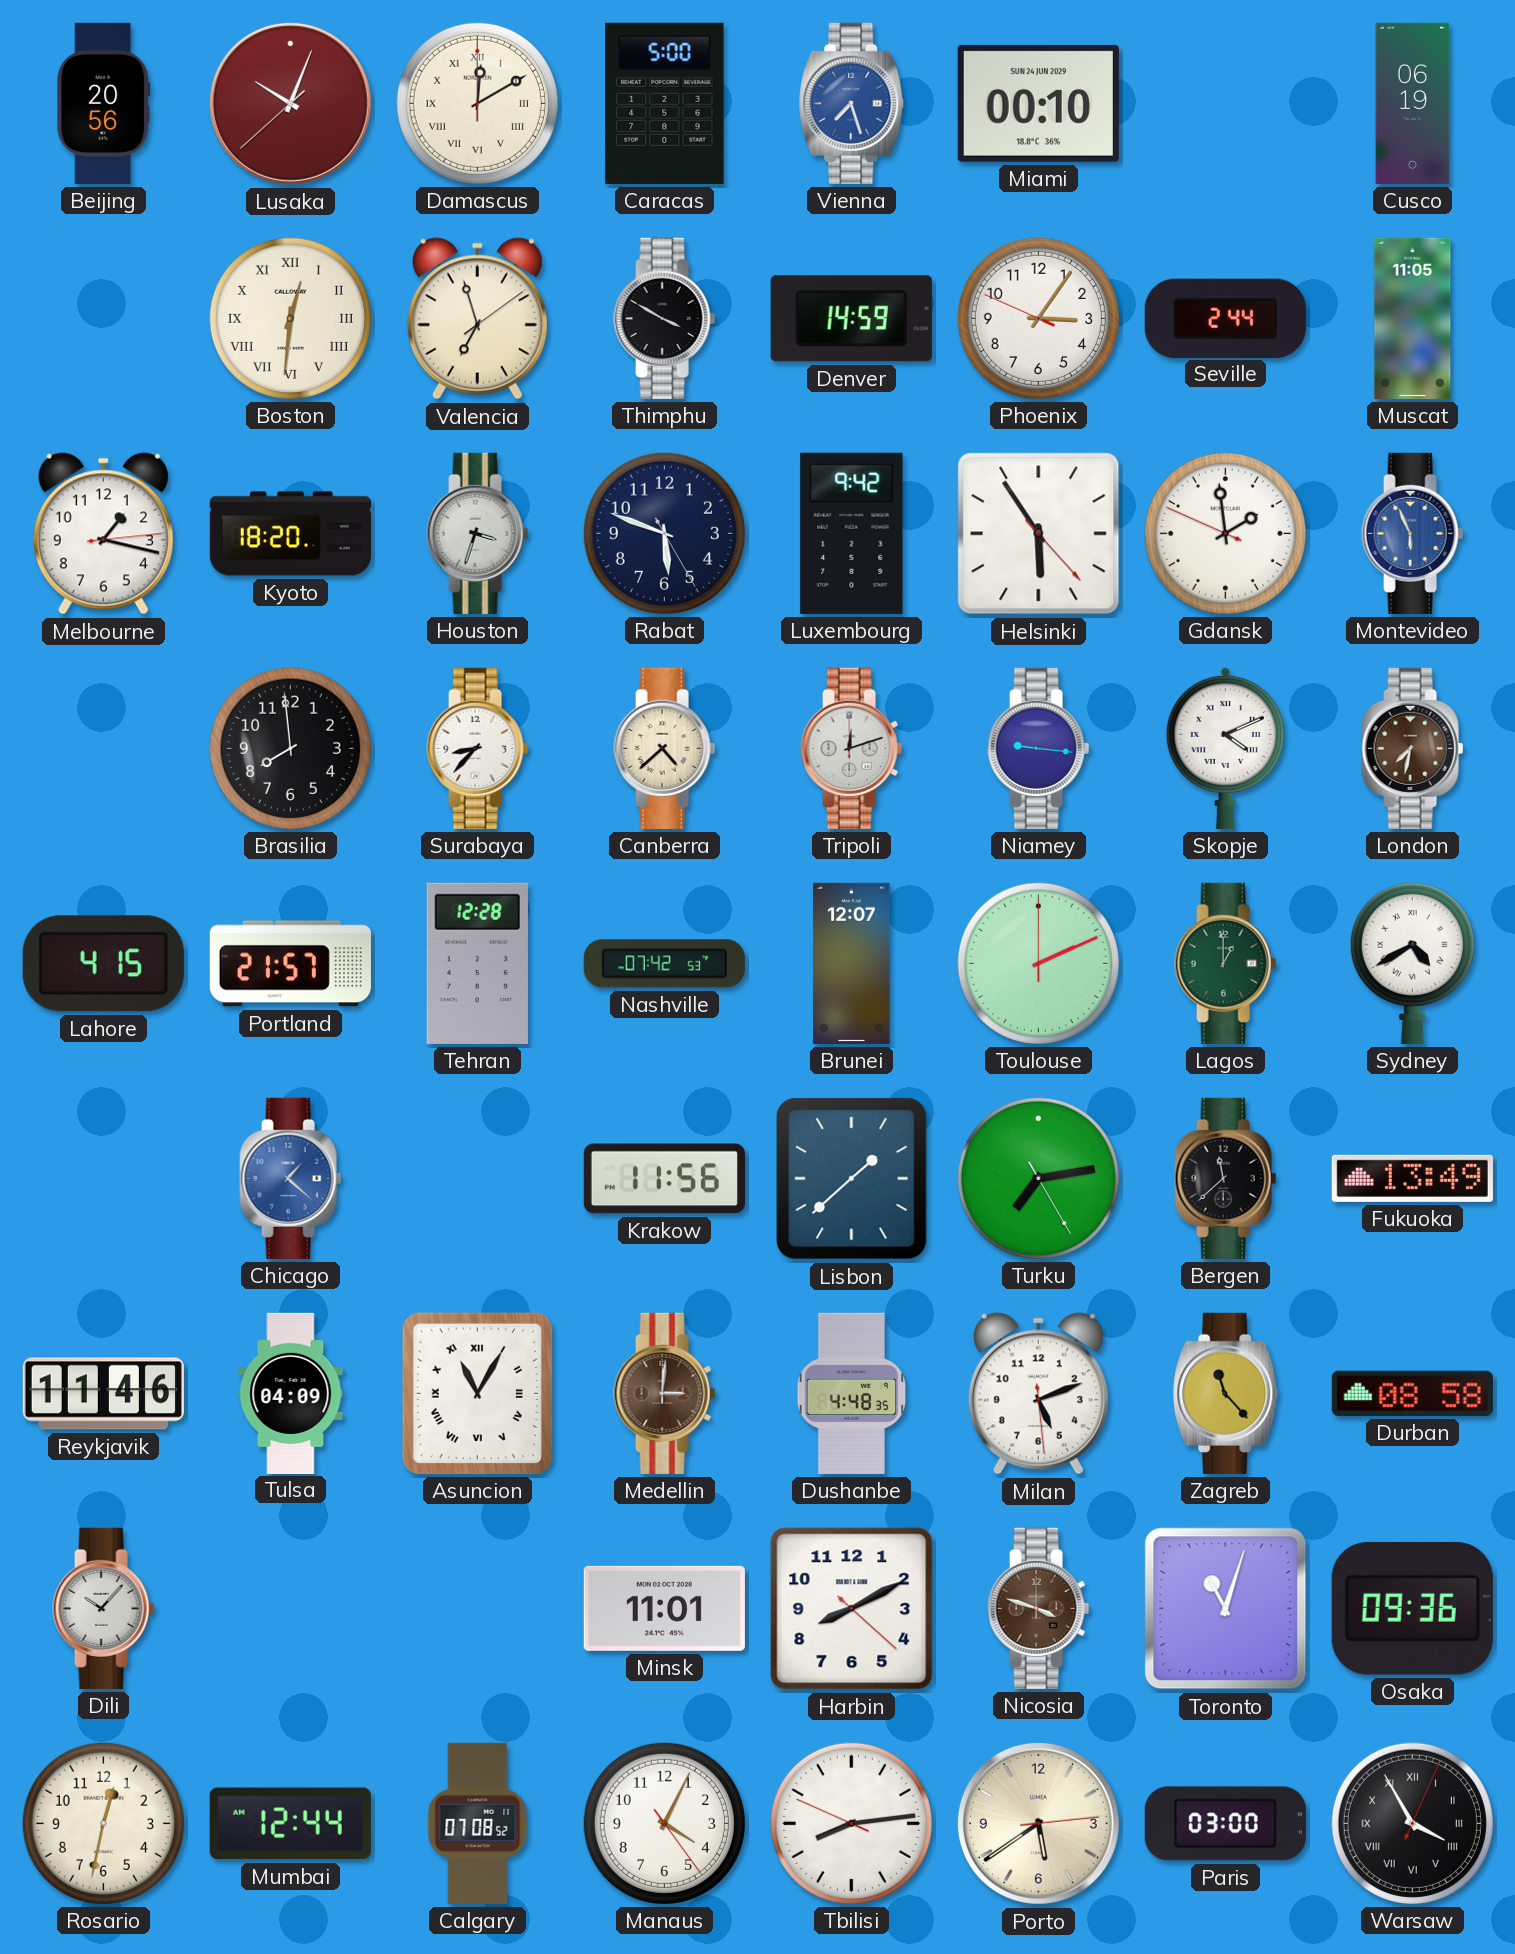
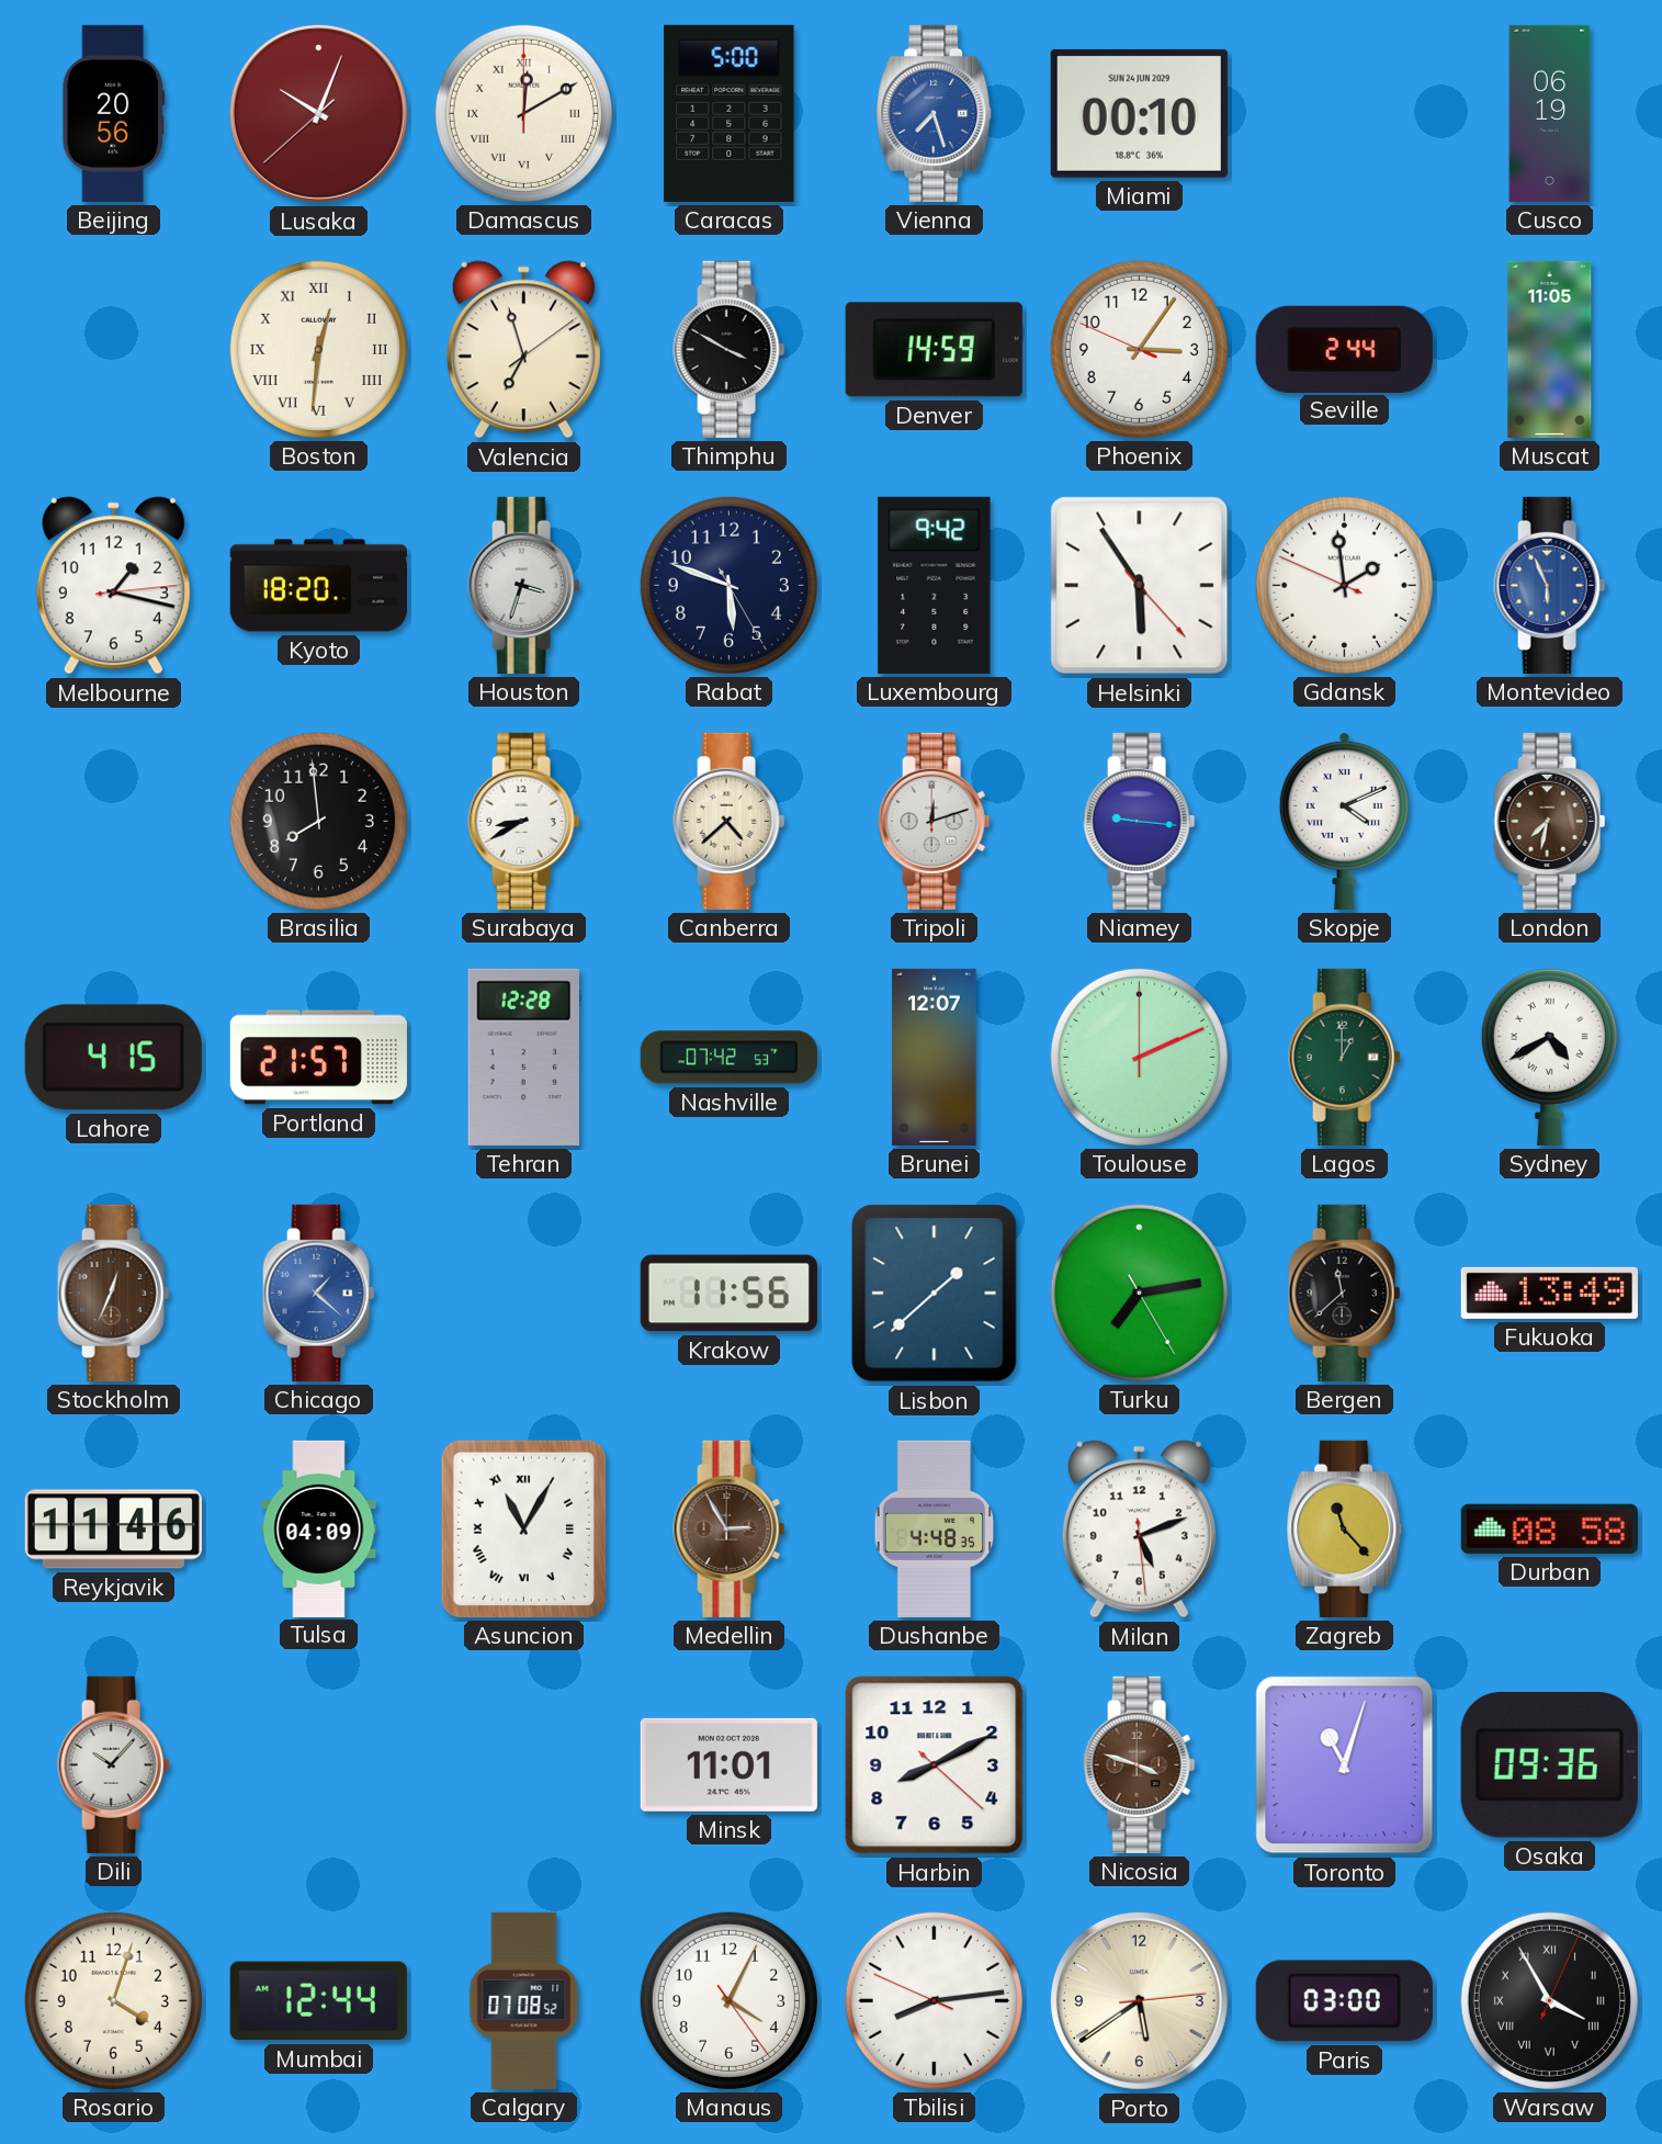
Surabaya: 8:37 -> 8:40 (524, 821)
Stockholm: none -> 12:34 (114, 1293)
Medellin: 3:01 -> 2:55 (730, 1528)
Rosario: 12:32 -> 4:03 (113, 2000)
